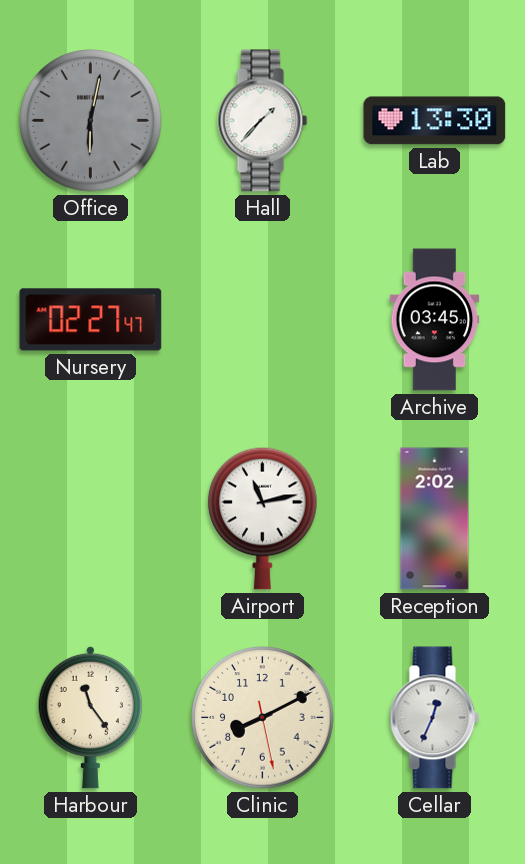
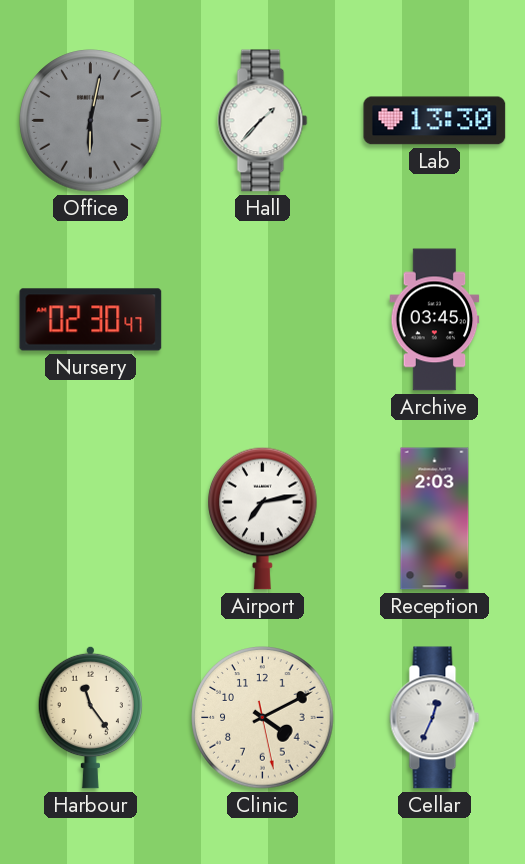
Nursery: 02:27 -> 02:30 (91, 320)
Airport: 11:13 -> 7:13 (263, 518)
Reception: 2:02 -> 2:03 (435, 519)
Clinic: 8:10 -> 4:10 (263, 718)
